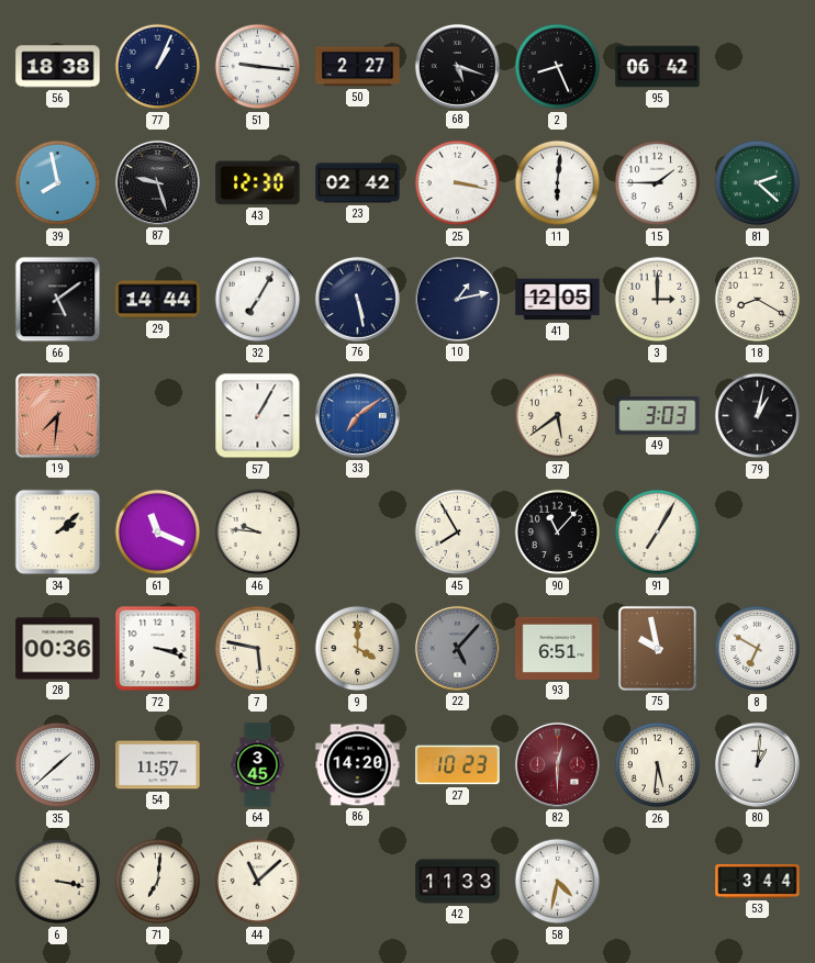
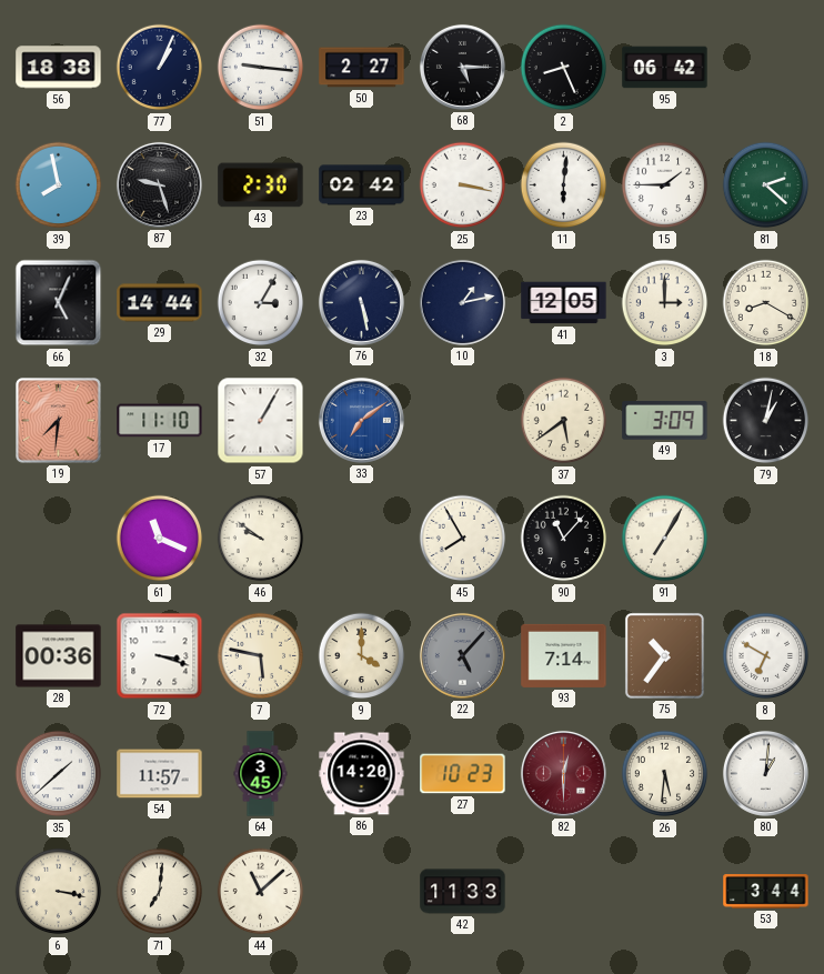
68: 5:18 -> 5:15 (462, 67)
43: 12:30 -> 2:30 (261, 185)
66: 5:09 -> 5:04 (59, 303)
32: 7:05 -> 3:05 (261, 303)
17: none -> 11:10 (160, 421)
49: 3:03 -> 3:09 (665, 421)
34: 2:08 -> none (58, 533)
46: 9:46 -> 9:51 (261, 539)
93: 6:51 -> 7:14 (564, 655)
75: 9:58 -> 10:36 (664, 655)
58: 4:32 -> none (558, 882)
